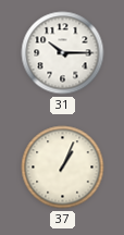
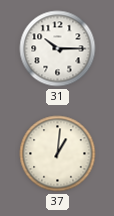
37: 1:04 -> 1:01 (58, 154)
